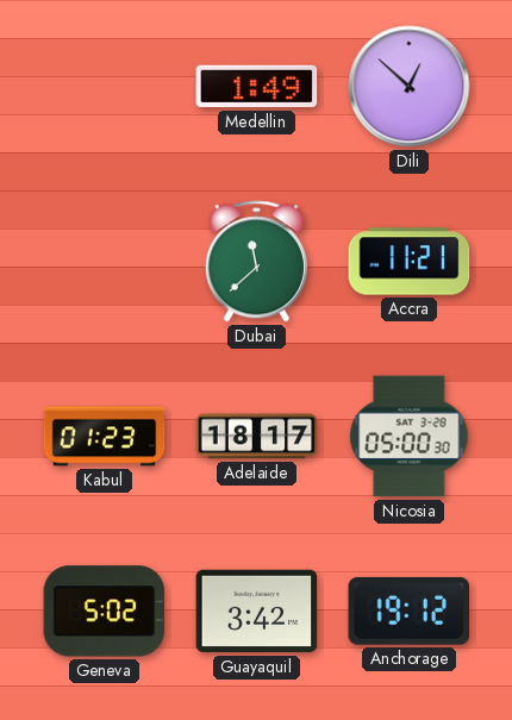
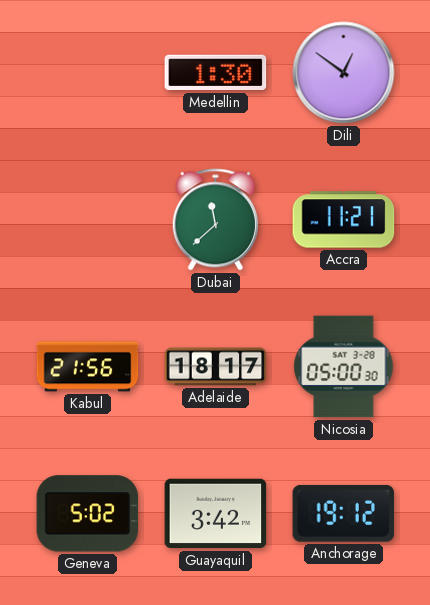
Medellin: 1:49 -> 1:30 (216, 73)
Dili: 12:52 -> 12:51 (344, 73)
Kabul: 01:23 -> 21:56 (88, 367)
